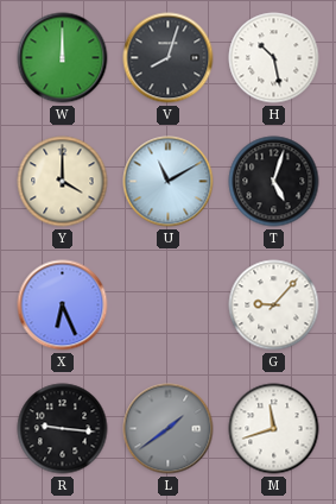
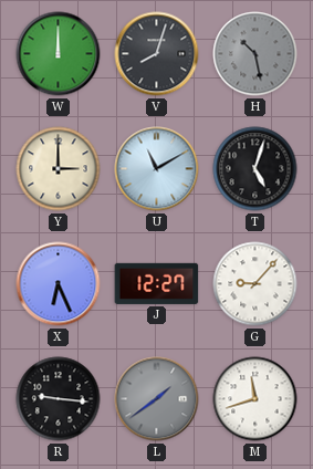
H dial: white -> grey (255, 54)
Y: 4:00 -> 3:00 (59, 169)
J: none -> 12:27 (157, 283)
